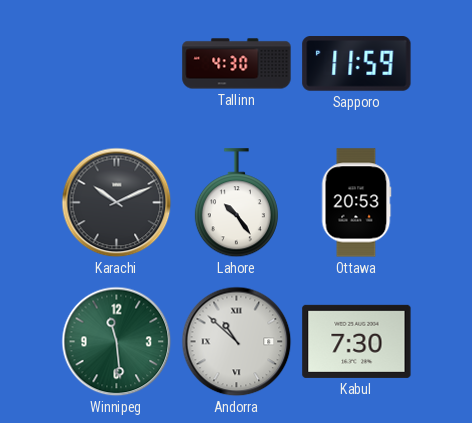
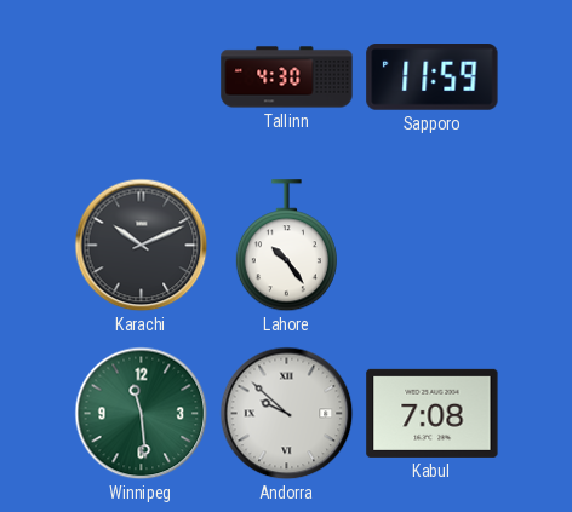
Ottawa: 20:53 -> none (356, 203)
Andorra: 10:52 -> 9:52 (287, 414)
Kabul: 7:30 -> 7:08 (433, 413)
